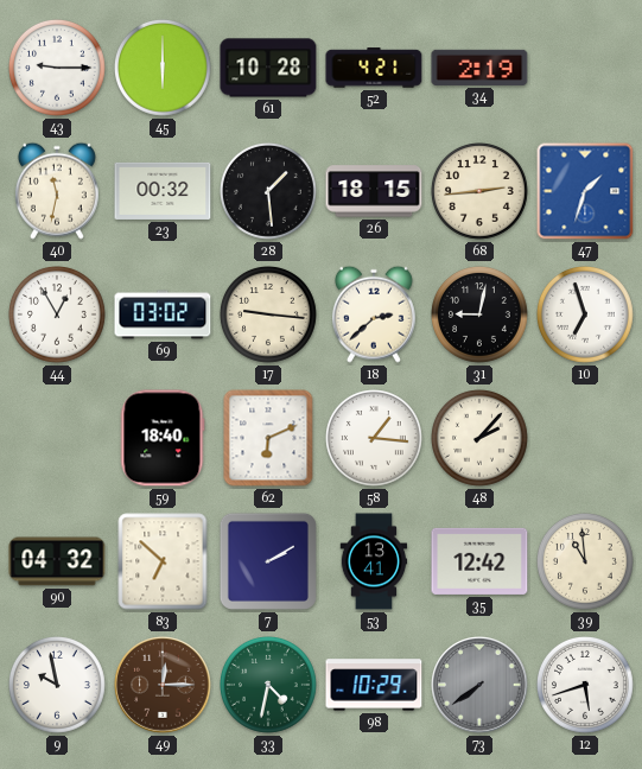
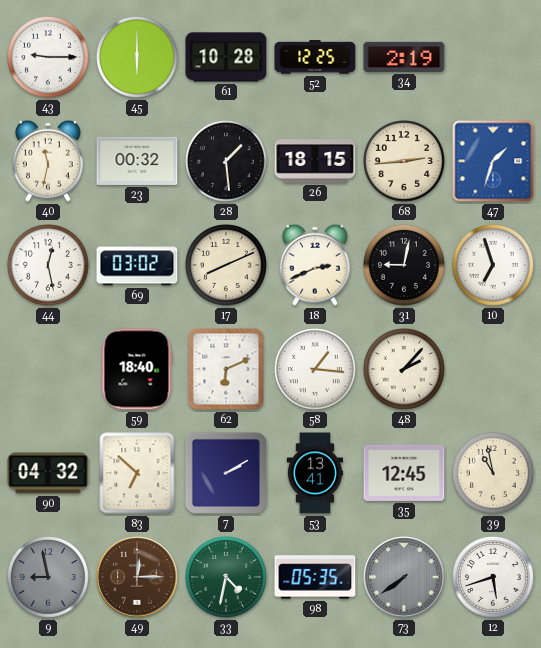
52: 4:21 -> 12:25 (315, 57)
44: 12:55 -> 12:28 (49, 266)
17: 9:16 -> 8:11 (227, 266)
18: 2:38 -> 2:41 (315, 265)
35: 12:42 -> 12:45 (404, 473)
39: 10:59 -> 10:58 (494, 474)
9: 9:58 -> 8:58 (49, 578)
9 dial: white -> grey (49, 578)
98: 10:29 -> 05:35 (315, 577)
